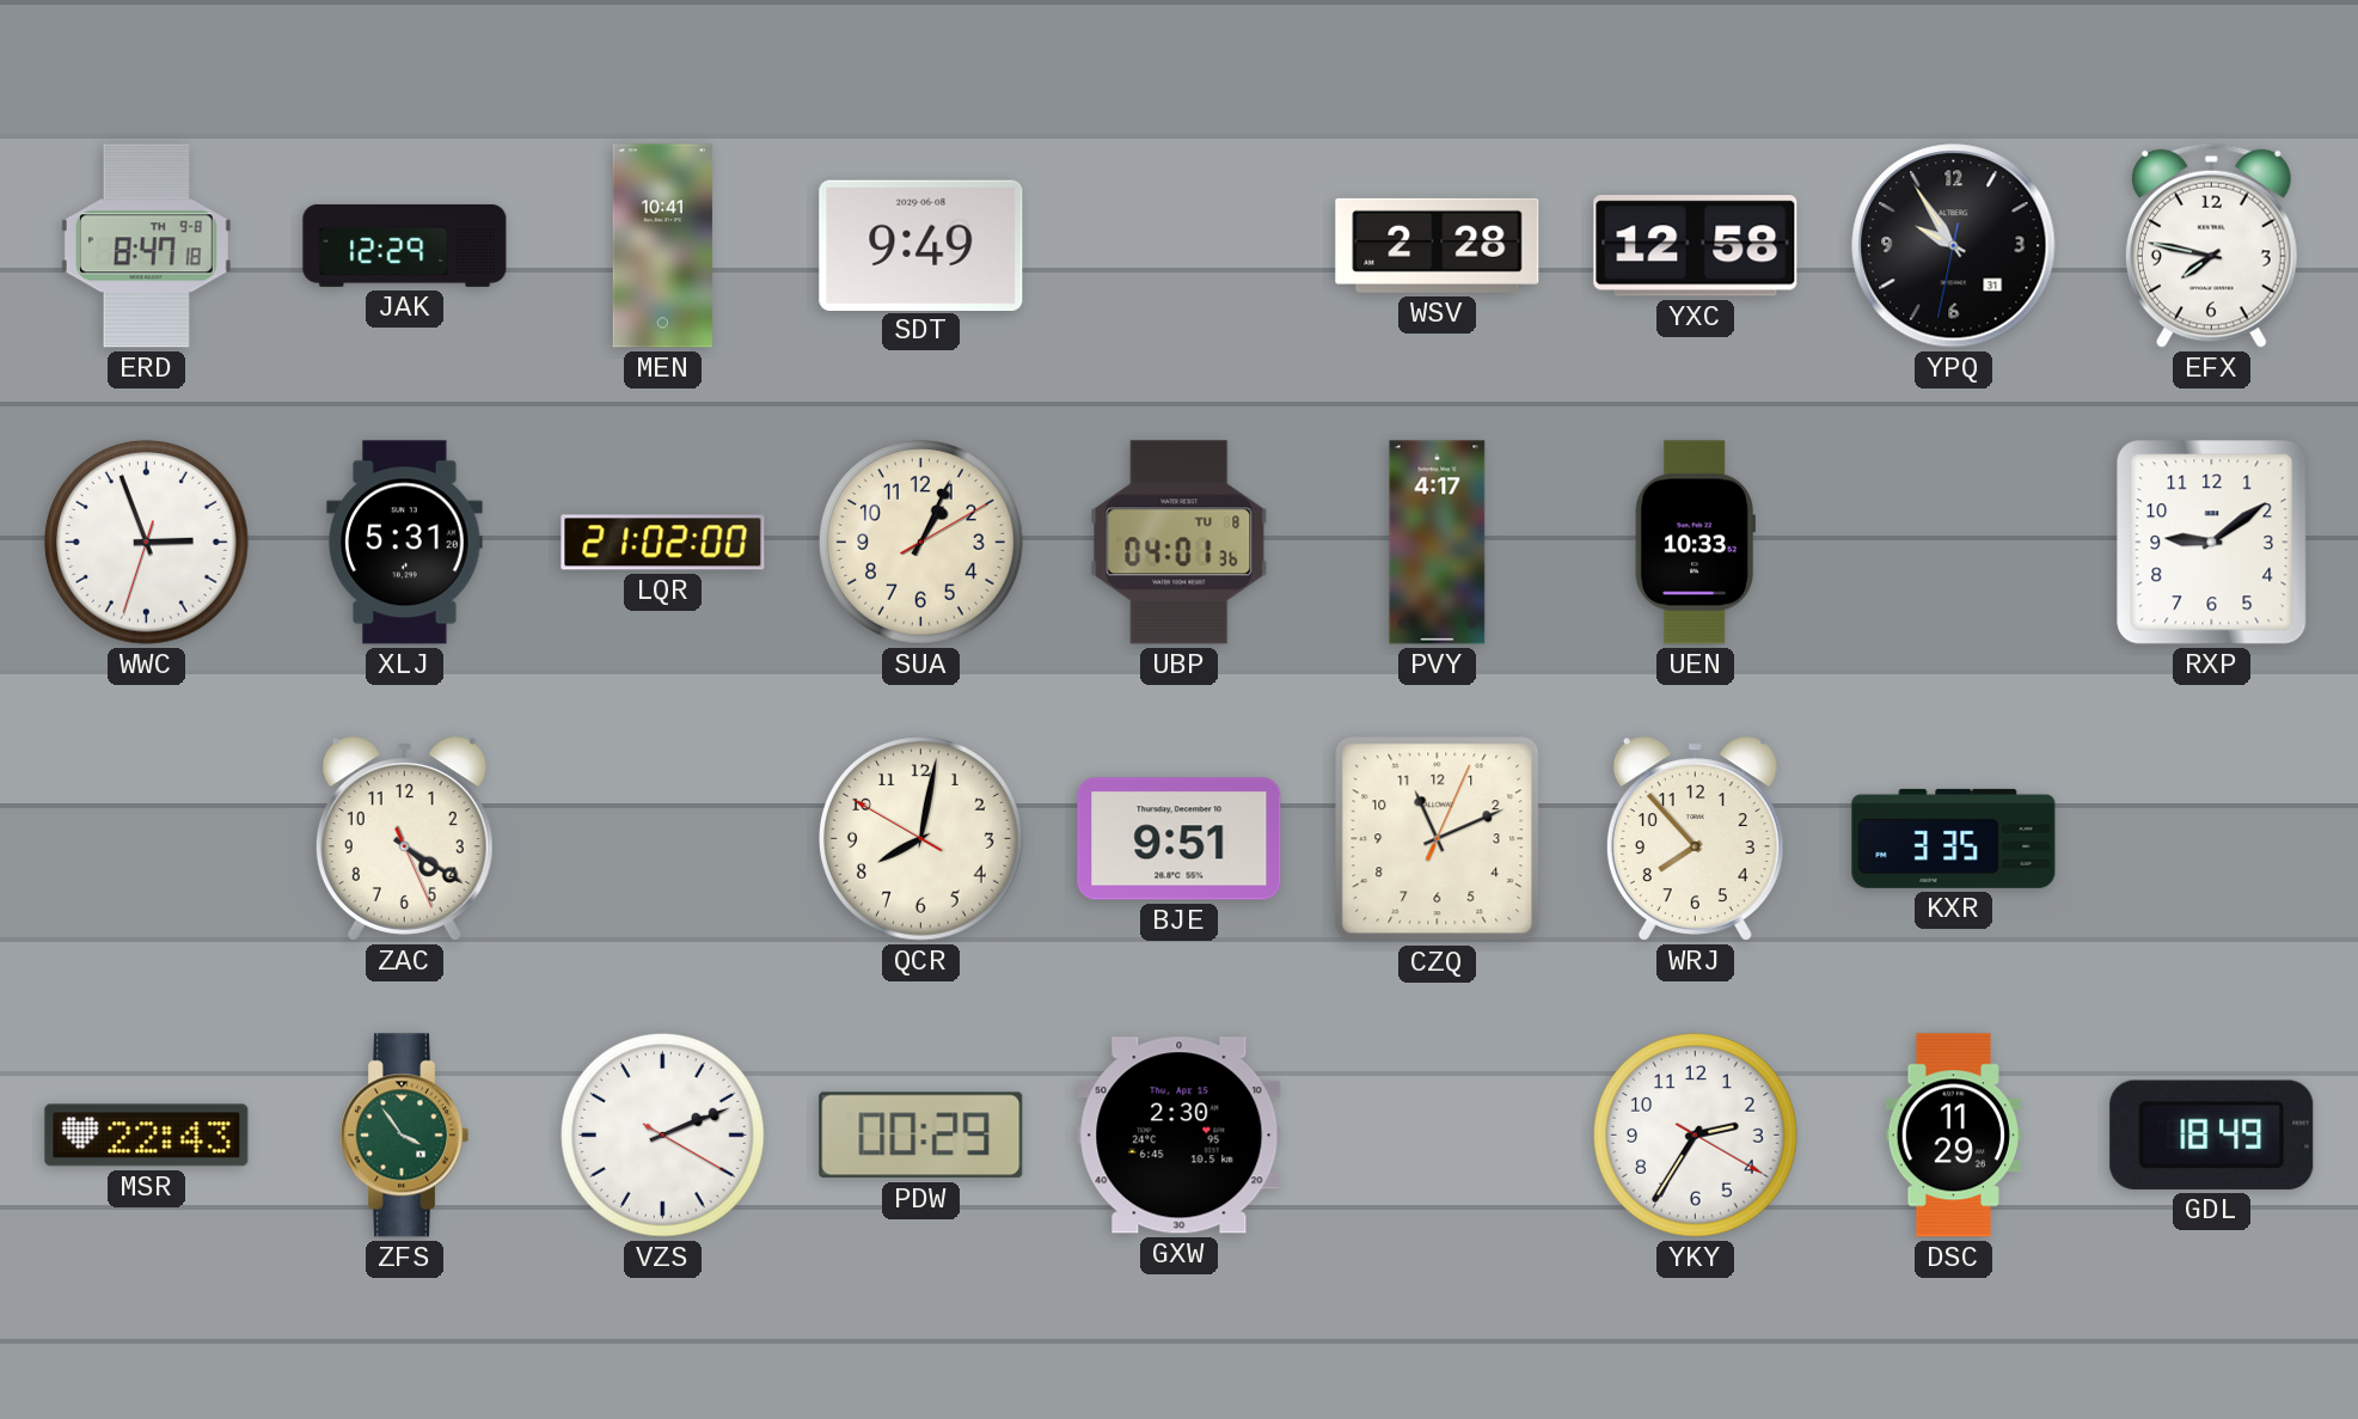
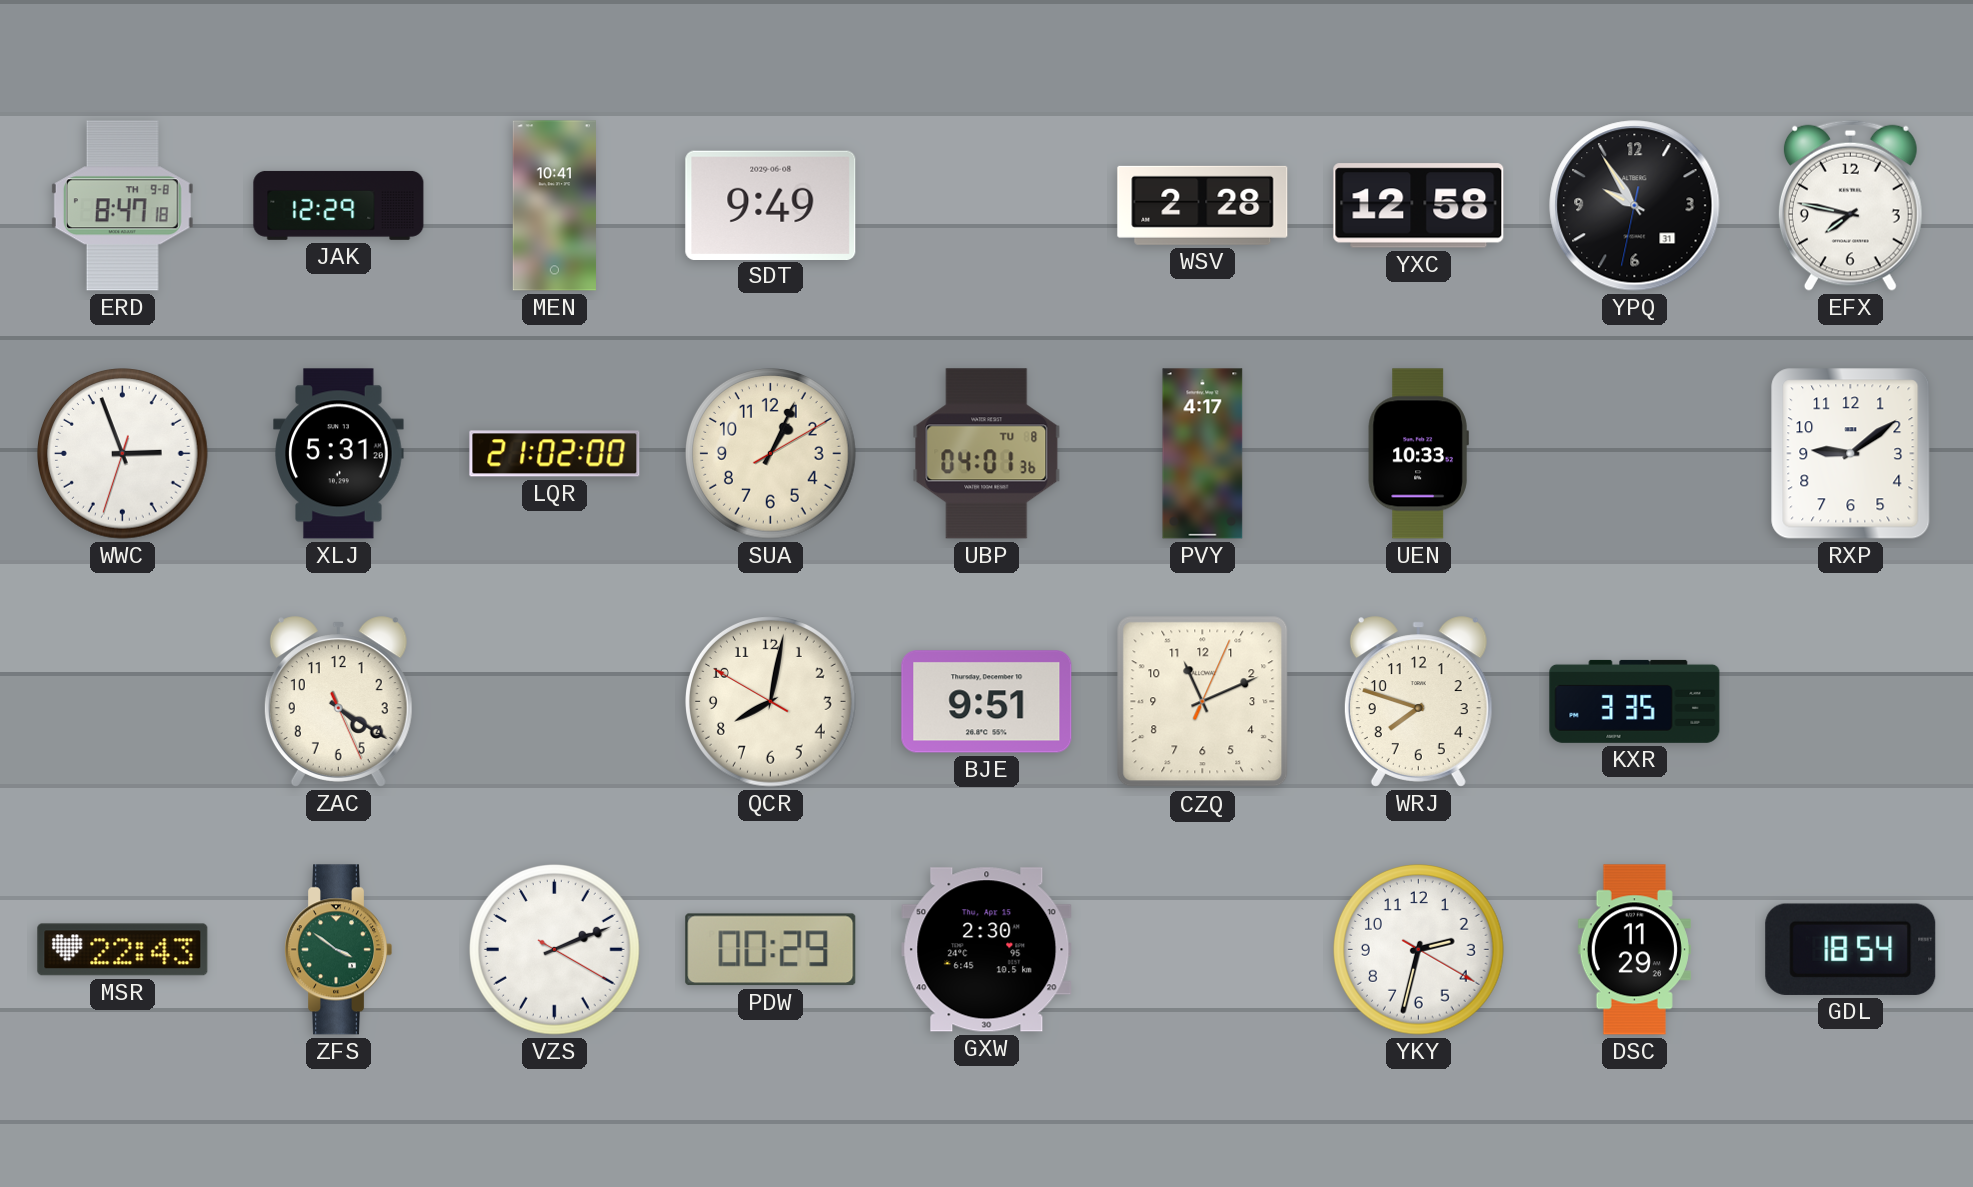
WRJ: 7:53 -> 7:48 (1418, 702)
ZFS: 3:54 -> 3:51 (339, 950)
YKY: 2:35 -> 2:32 (1419, 950)
GDL: 18:49 -> 18:54 (1851, 949)
